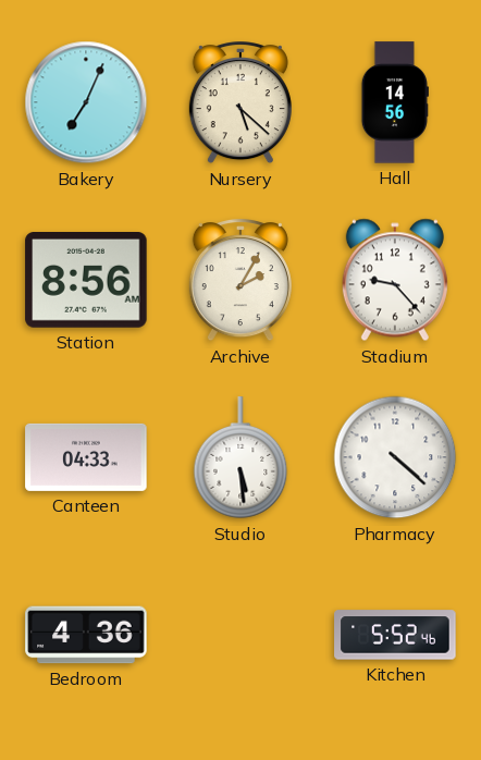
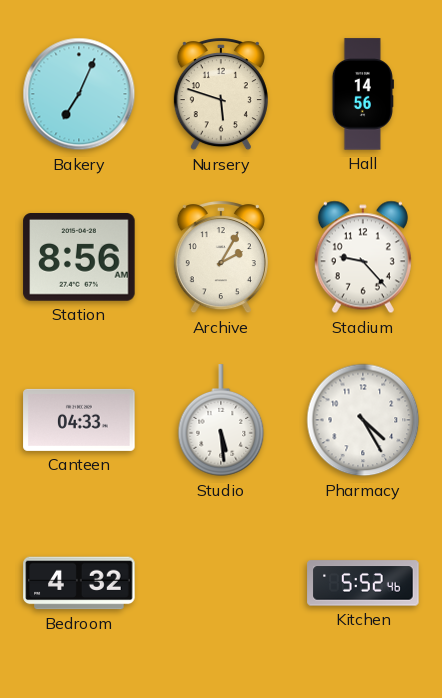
Nursery: 5:22 -> 5:48 (221, 95)
Pharmacy: 4:22 -> 4:25 (363, 420)
Bedroom: 4:36 -> 4:32 (79, 583)
